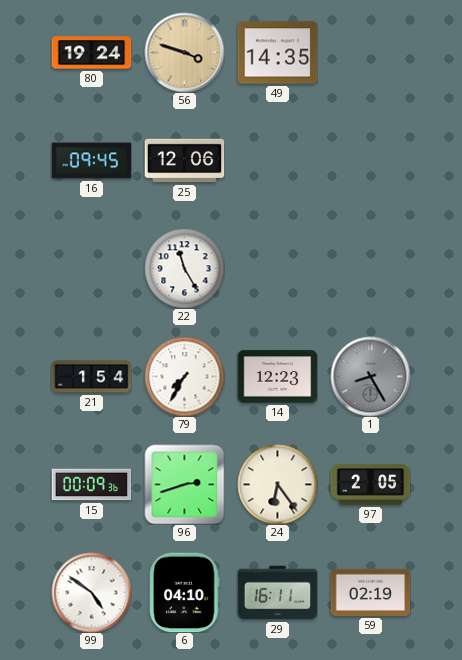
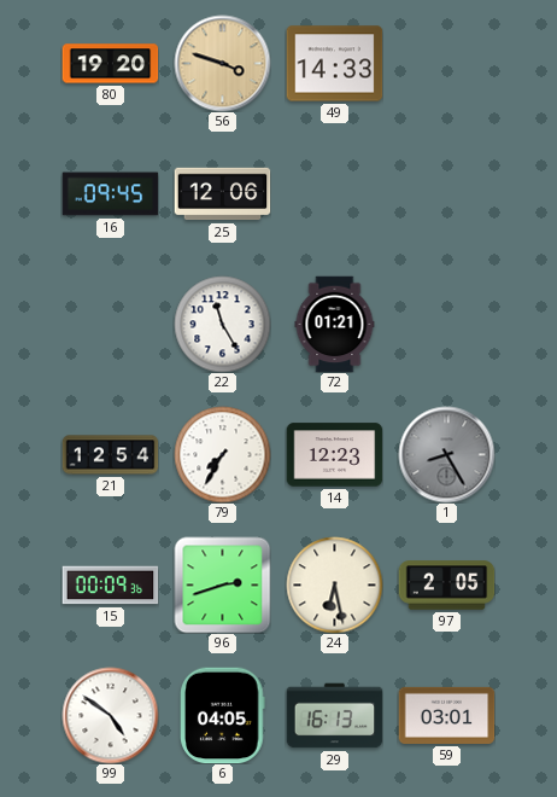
80: 19:24 -> 19:20 (110, 64)
49: 14:35 -> 14:33 (334, 64)
72: none -> 01:21 (335, 324)
21: 1:54 -> 12:54 (110, 455)
24: 6:24 -> 6:28 (334, 584)
6: 04:10 -> 04:05 (223, 715)
29: 16:11 -> 16:13 (334, 716)
59: 02:19 -> 03:01 (446, 715)
